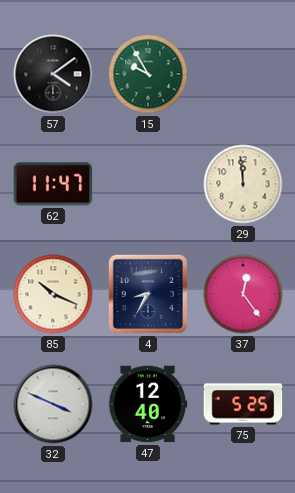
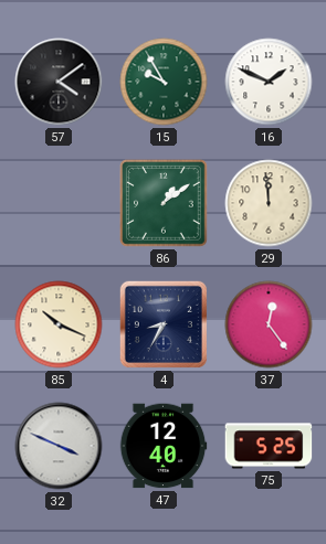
16: none -> 1:49 (269, 82)
62: 11:47 -> none (53, 184)
86: none -> 1:09 (164, 203)
